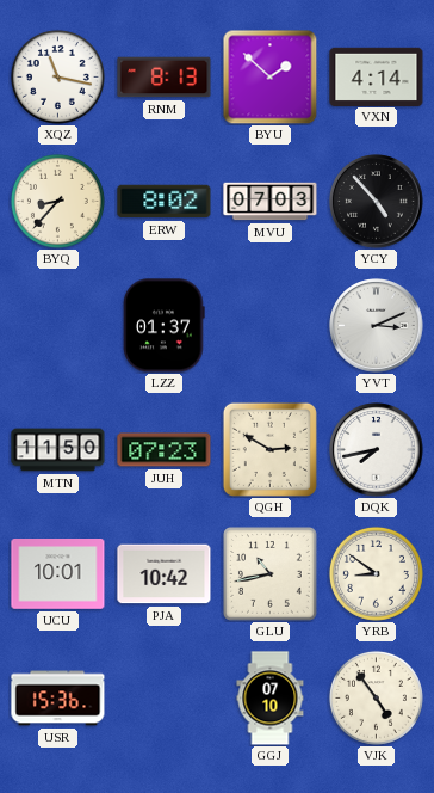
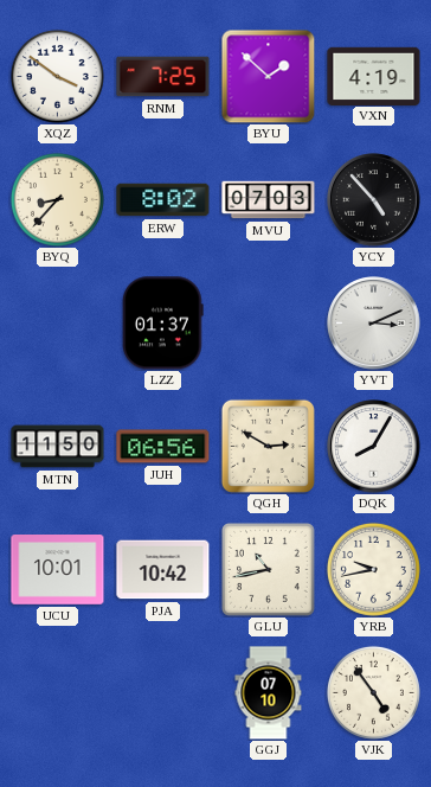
XQZ: 11:17 -> 3:51 (57, 76)
RNM: 8:13 -> 7:25 (163, 77)
VXN: 4:14 -> 4:19 (374, 76)
JUH: 07:23 -> 06:56 (163, 447)
DQK: 7:43 -> 8:05 (374, 447)
YRB: 8:51 -> 9:43 (373, 569)
USR: 15:36 -> none (58, 699)
